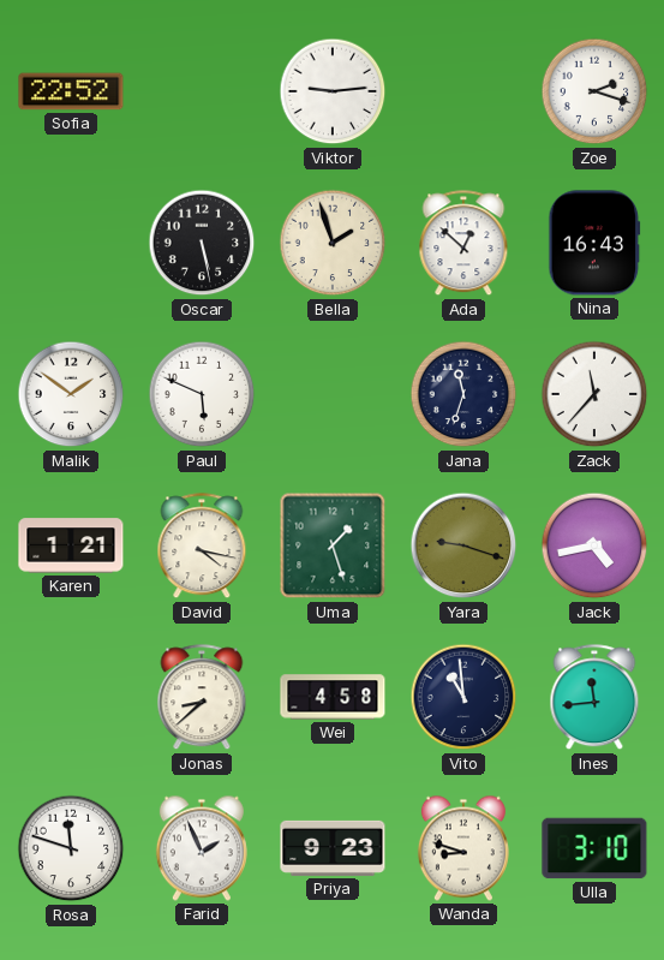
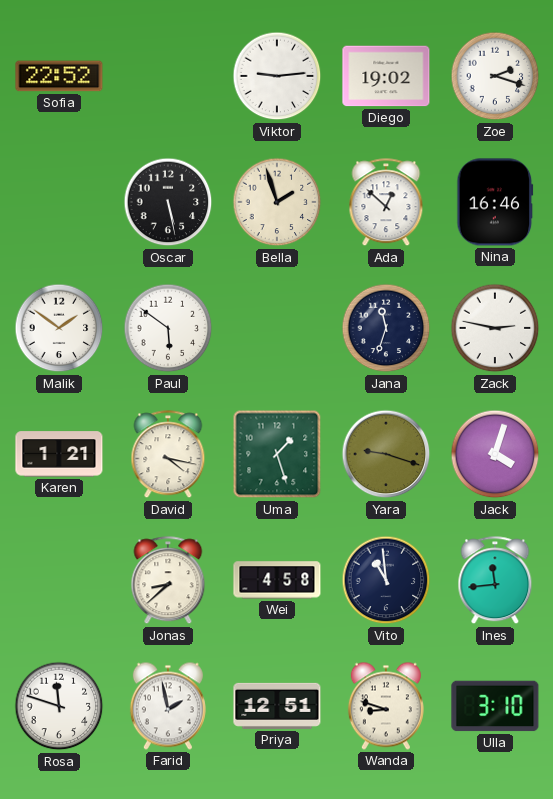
Diego: none -> 19:02 (386, 76)
Nina: 16:43 -> 16:46 (495, 202)
Paul: 5:49 -> 5:51 (168, 328)
Zack: 11:37 -> 2:47 (495, 328)
Jack: 4:43 -> 4:03 (495, 454)
Farid: 1:56 -> 1:58 (168, 706)
Priya: 9:23 -> 12:51 (277, 706)
